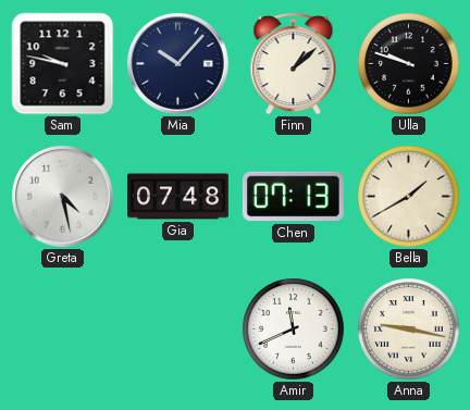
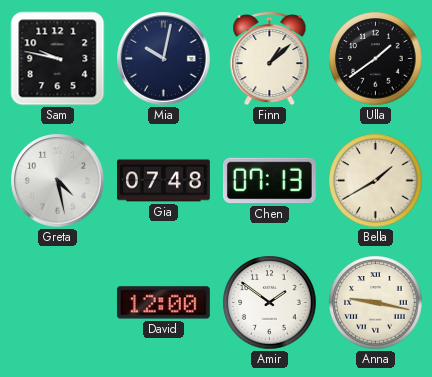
Mia: 10:07 -> 10:02 (164, 59)
Ulla: 9:48 -> 1:39 (376, 59)
David: none -> 12:00 (163, 303)
Amir: 11:41 -> 1:51 (270, 303)
